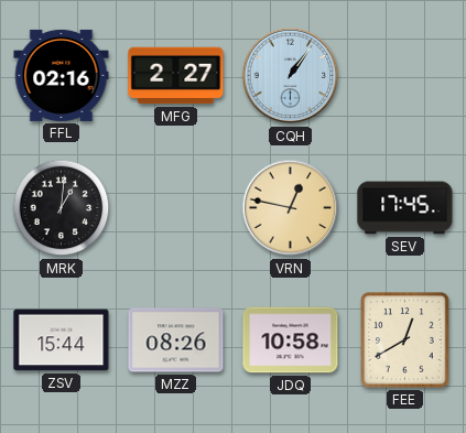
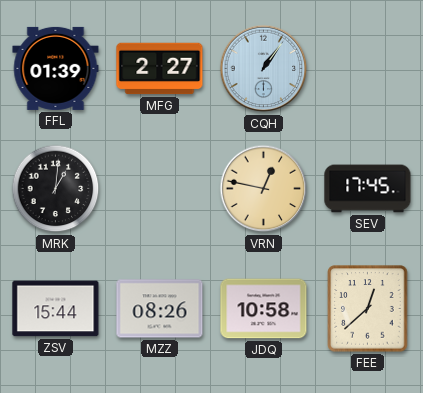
FFL: 02:16 -> 01:39 (56, 68)
FEE: 12:40 -> 12:38 (368, 309)
